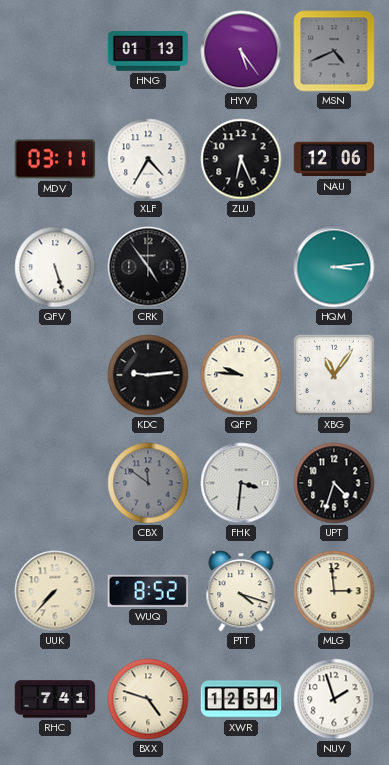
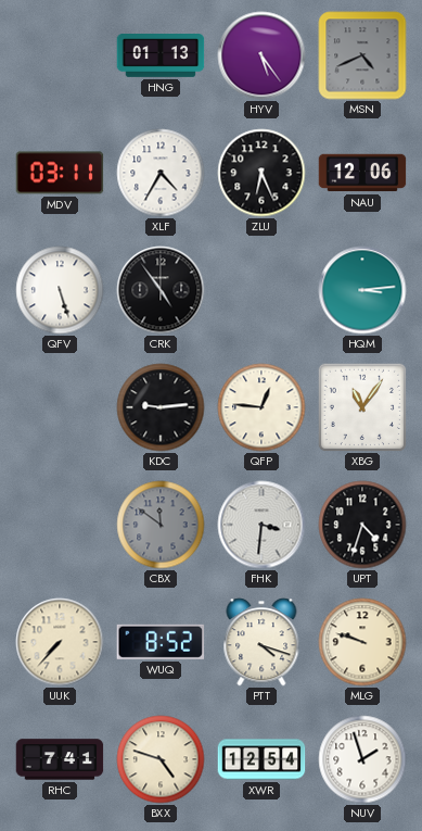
QFP: 9:46 -> 12:46 (261, 407)
MLG: 2:59 -> 9:48 (362, 642)
